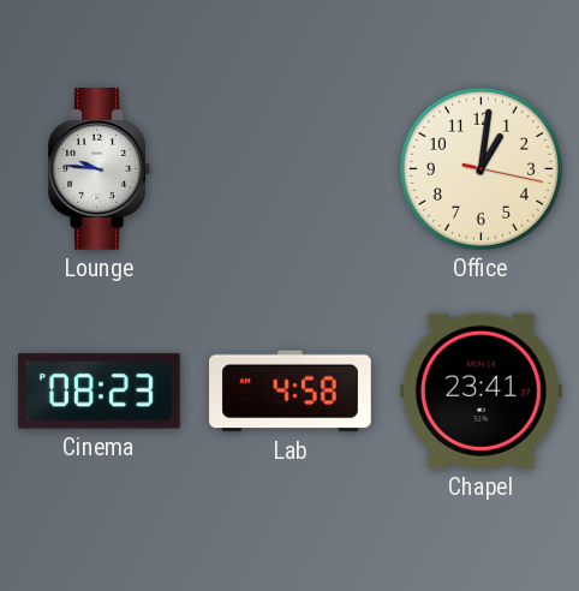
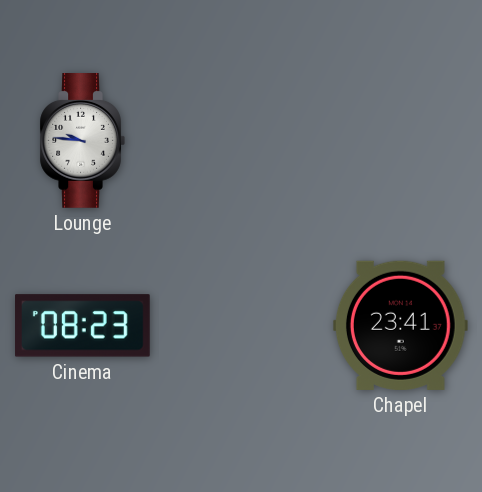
Office: 1:01 -> none (480, 168)
Lab: 4:58 -> none (291, 392)
